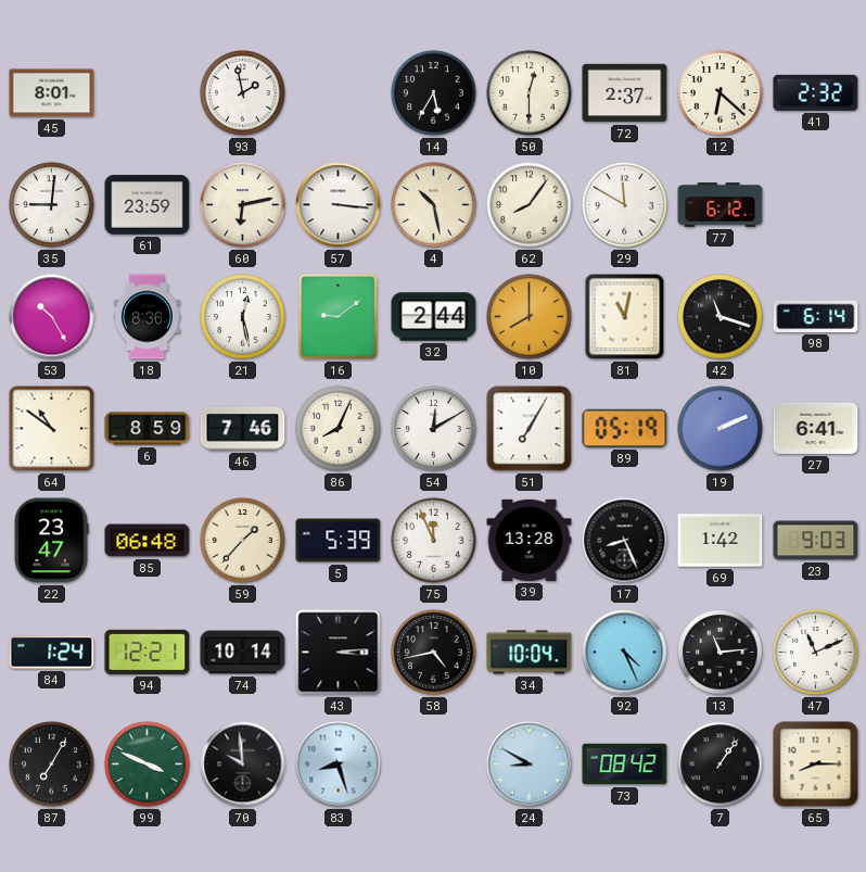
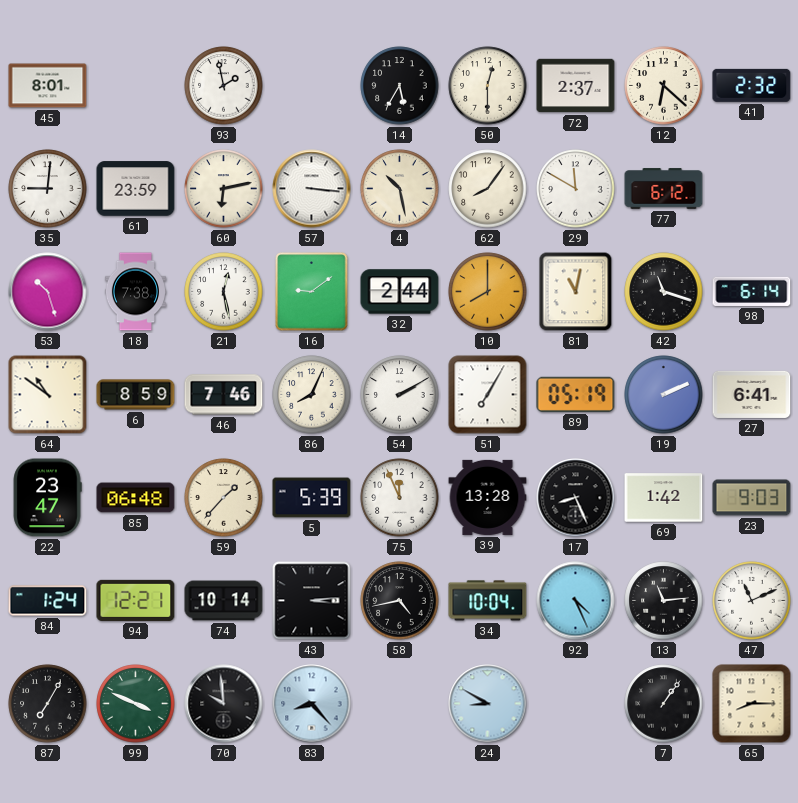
53: 10:25 -> 10:27 (48, 292)
18: 8:36 -> 7:38 (135, 292)
54: 12:10 -> 2:10 (400, 395)
83: 8:27 -> 8:23 (312, 704)
73: 08:42 -> none (625, 764)
